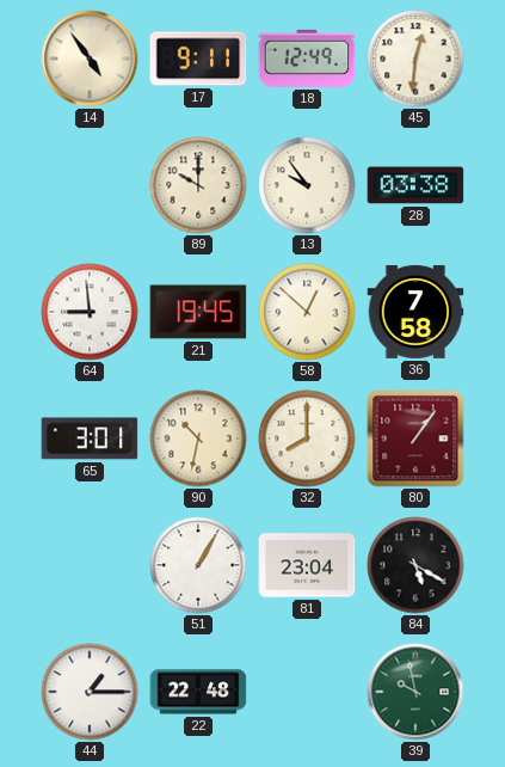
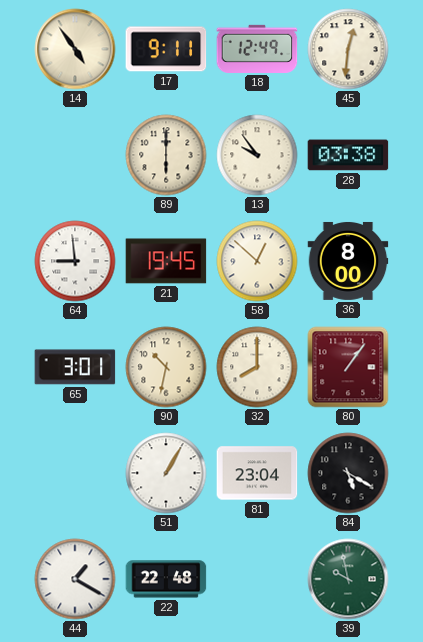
89: 10:00 -> 6:00 (166, 155)
36: 7:58 -> 8:00 (348, 261)
44: 1:15 -> 1:20 (75, 579)
